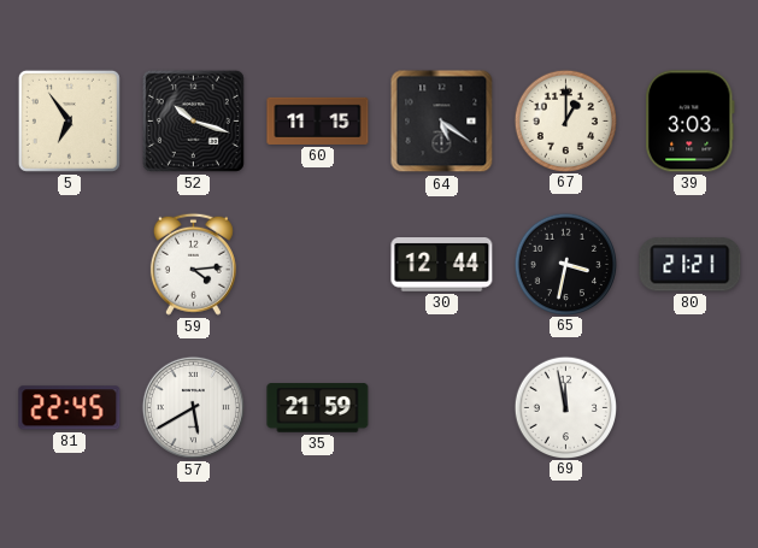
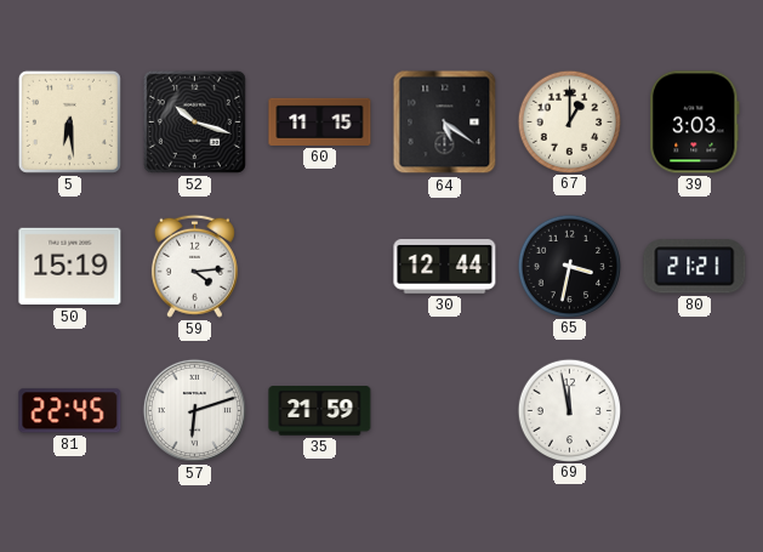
5: 6:54 -> 6:29 (69, 121)
50: none -> 15:19 (70, 267)
57: 5:40 -> 6:12 (194, 410)
